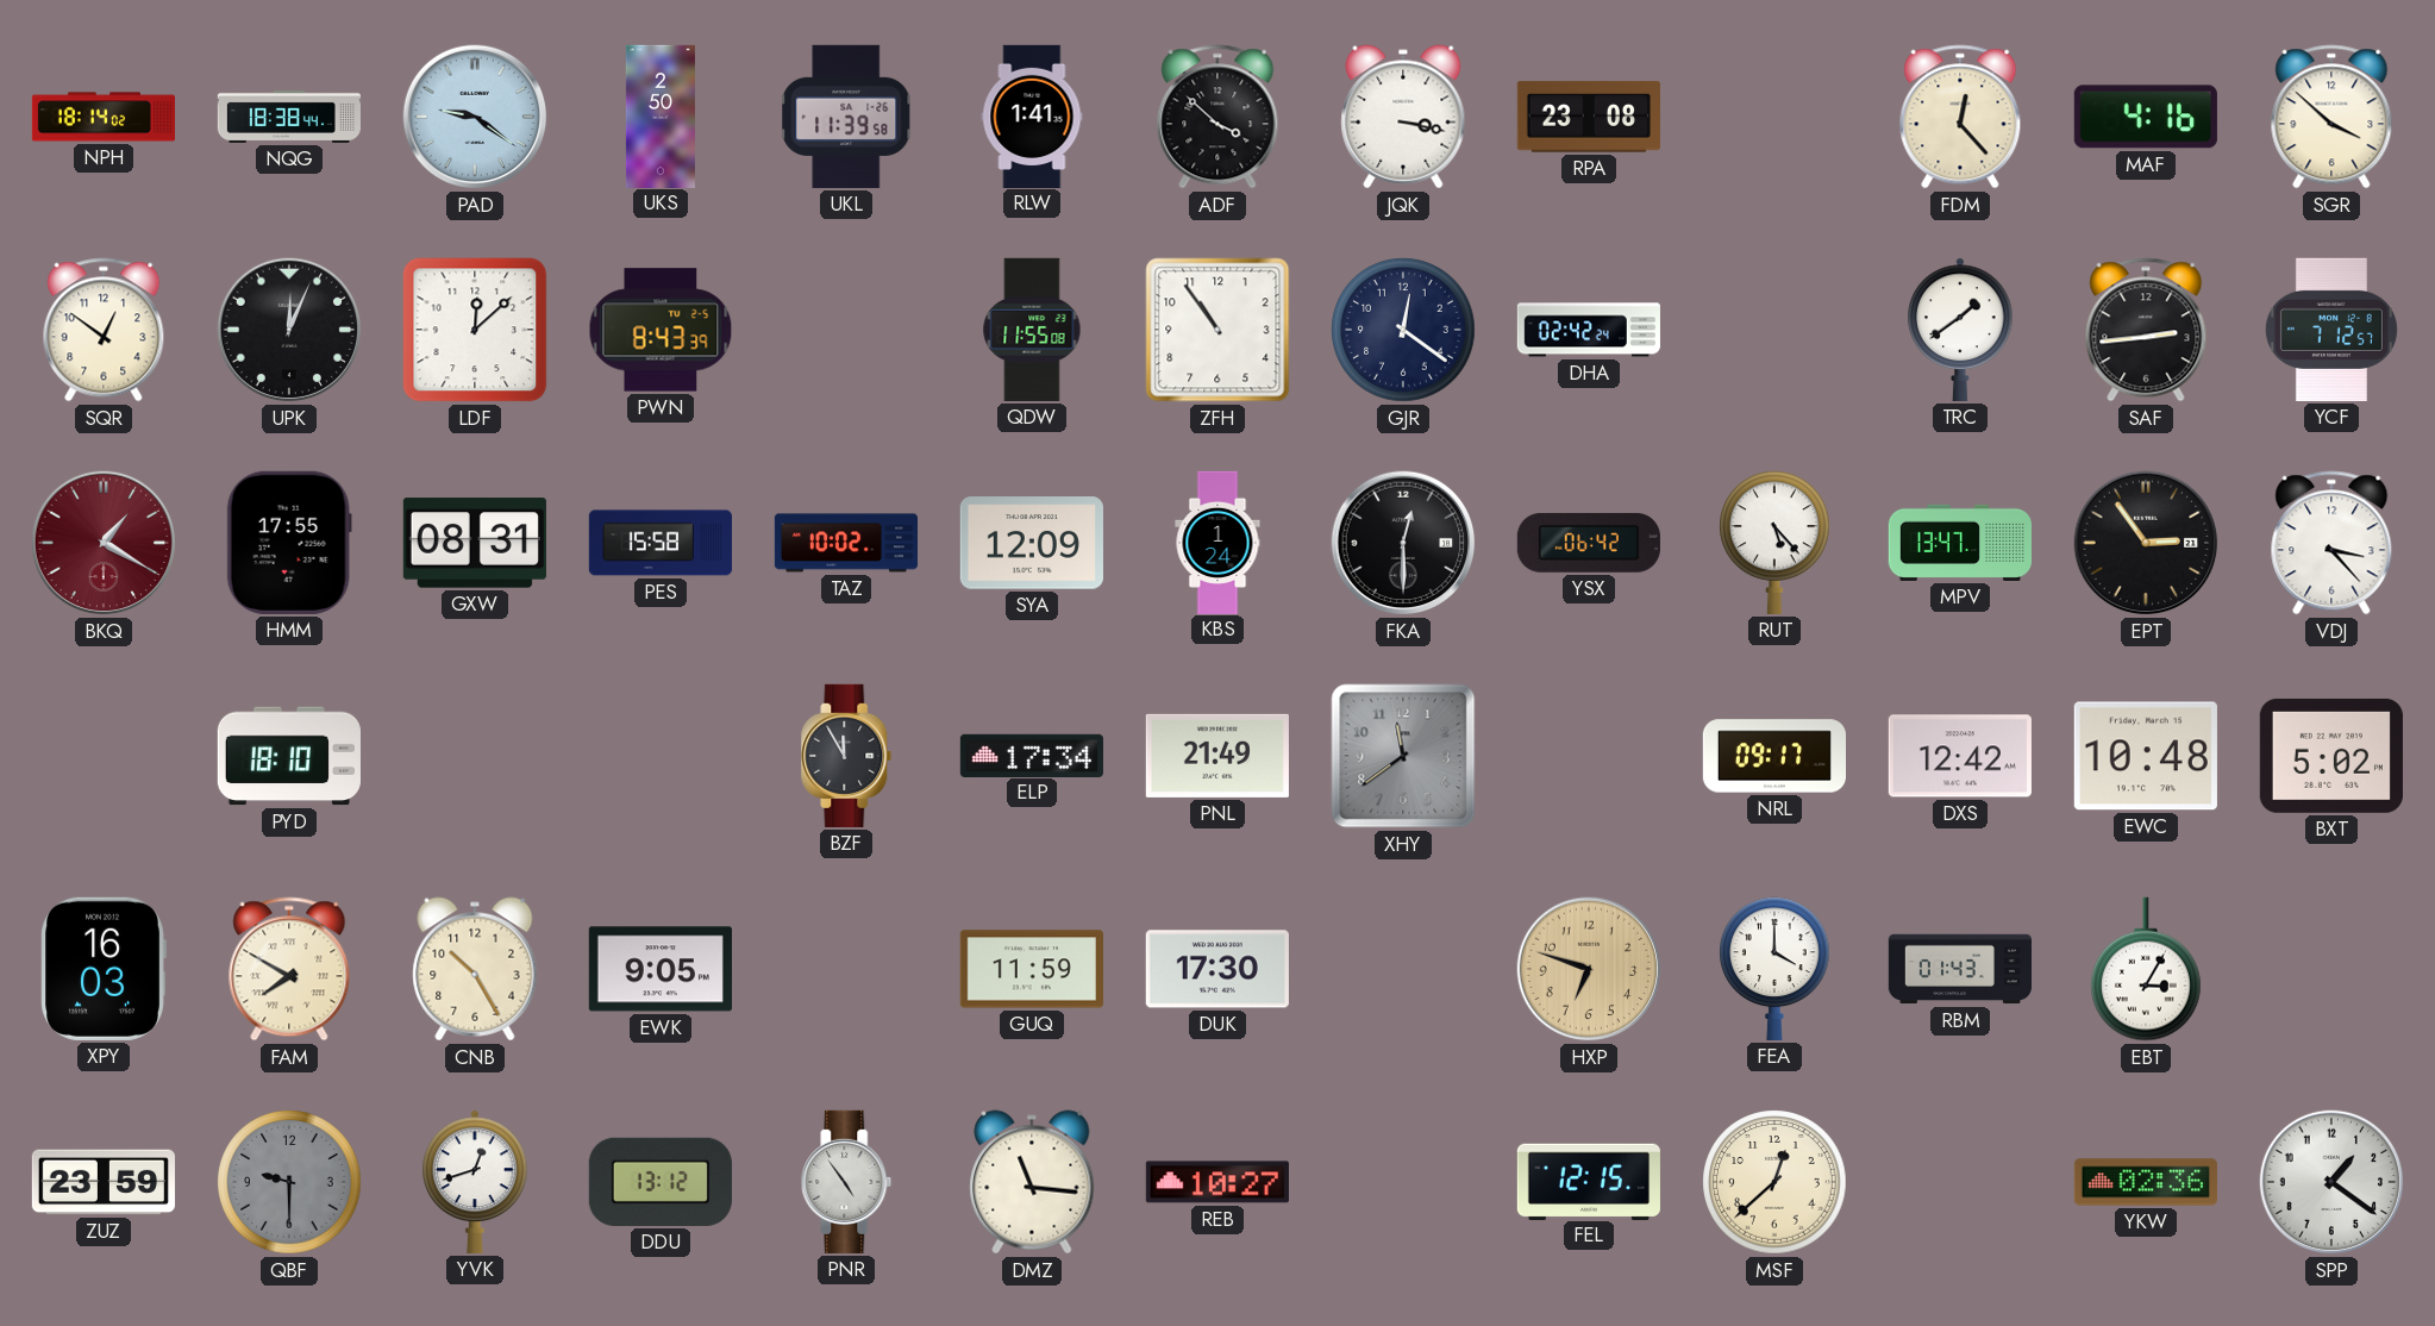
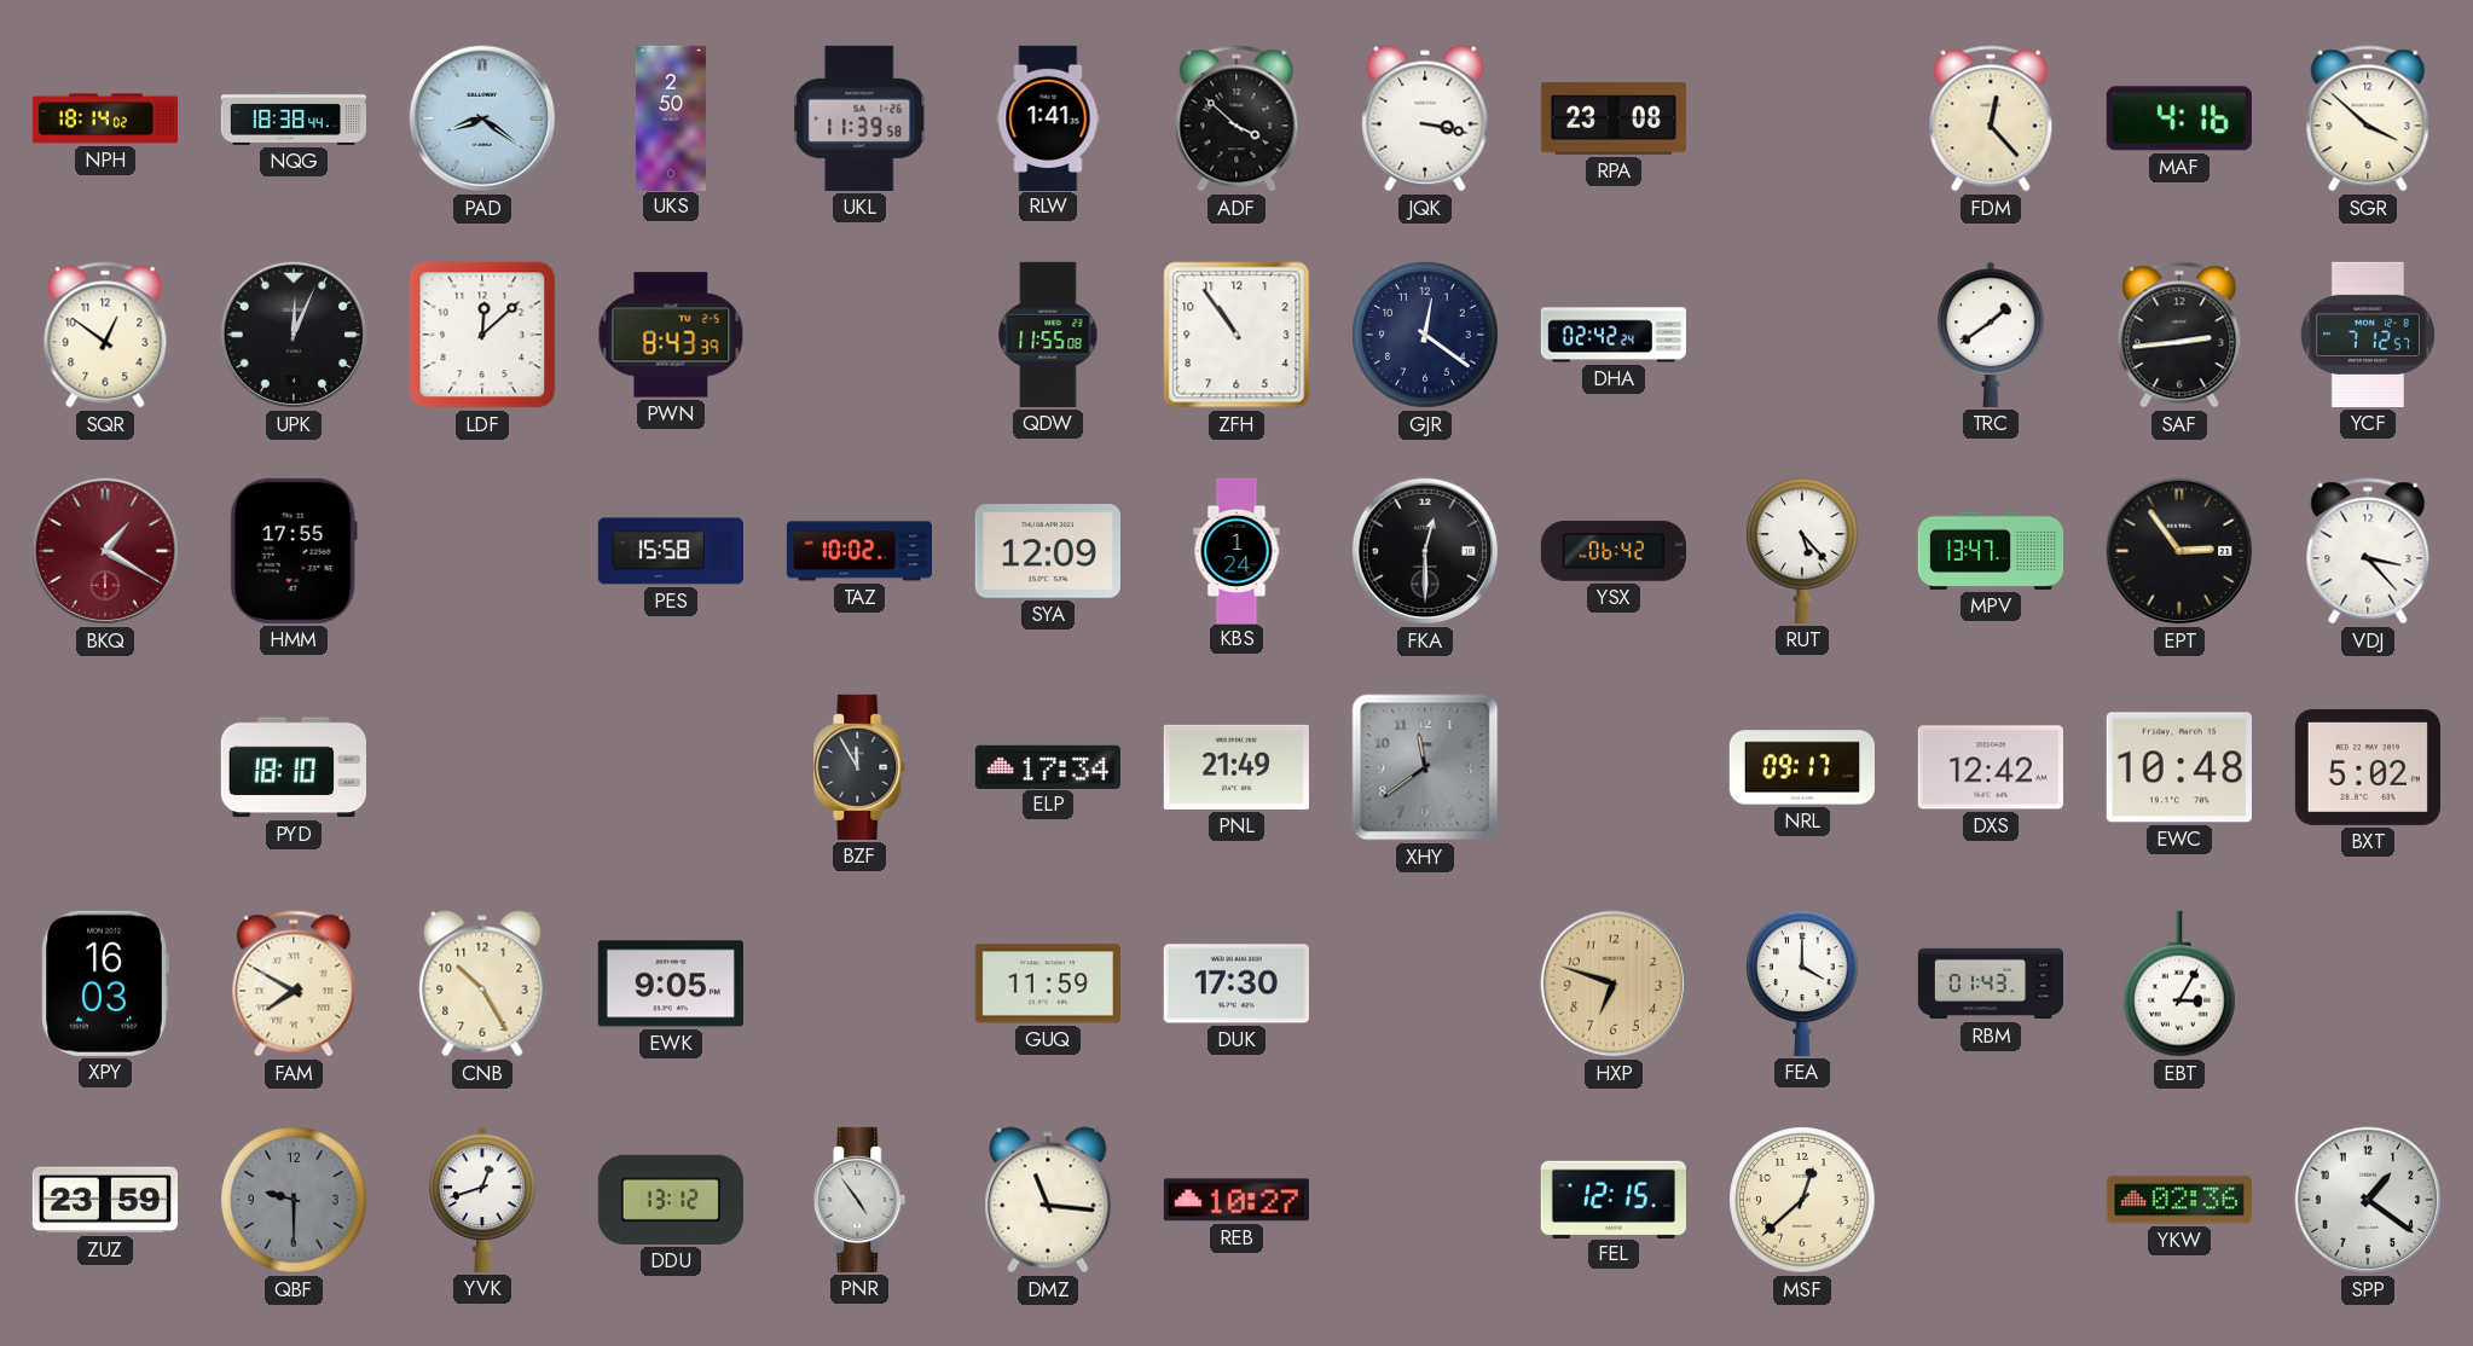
PAD: 9:21 -> 8:21 (482, 118)
GXW: 08:31 -> none (475, 543)
